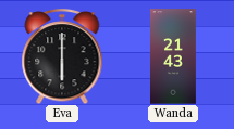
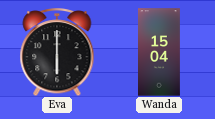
Wanda: 21:43 -> 15:04 (160, 52)
